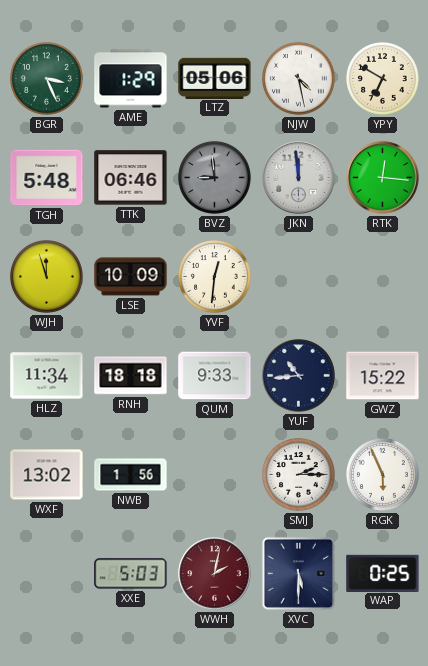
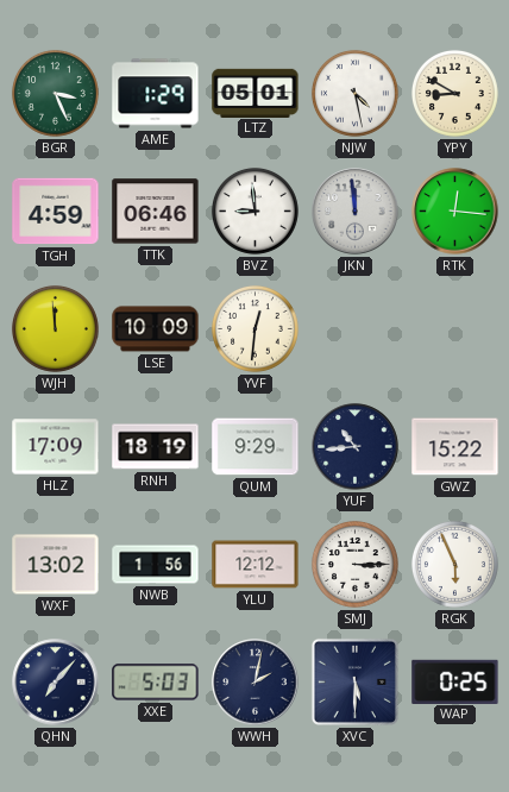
LTZ: 05:06 -> 05:01 (256, 93)
YPY: 6:50 -> 8:50 (454, 93)
TGH: 5:48 -> 4:59 (56, 212)
BVZ dial: grey -> white (254, 210)
WJH: 11:57 -> 11:59 (55, 328)
HLZ: 11:34 -> 17:09 (56, 447)
RNH: 18:18 -> 18:19 (156, 447)
QUM: 9:33 -> 9:29 (256, 447)
YLU: none -> 12:12 (256, 565)
SMJ: 2:15 -> 3:15 (354, 564)
QHN: none -> 7:07 (56, 683)
WWH dial: burgundy -> navy (256, 683)
